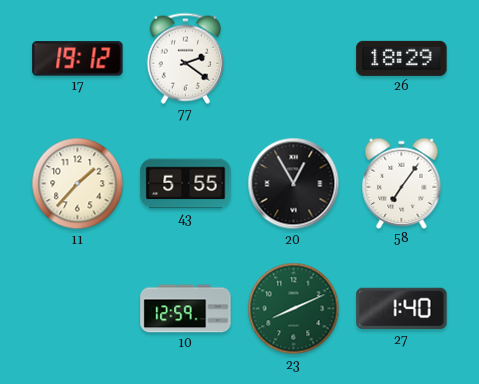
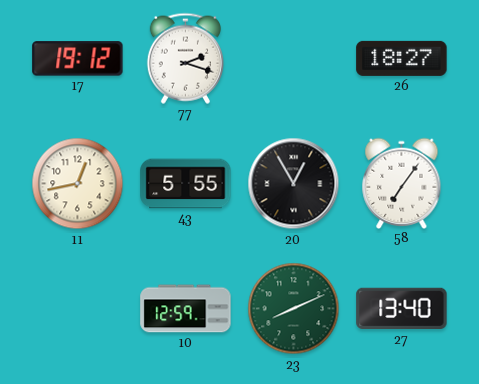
77: 2:21 -> 2:18 (185, 58)
26: 18:29 -> 18:27 (402, 58)
11: 1:37 -> 12:43 (78, 184)
27: 1:40 -> 13:40 (402, 309)
